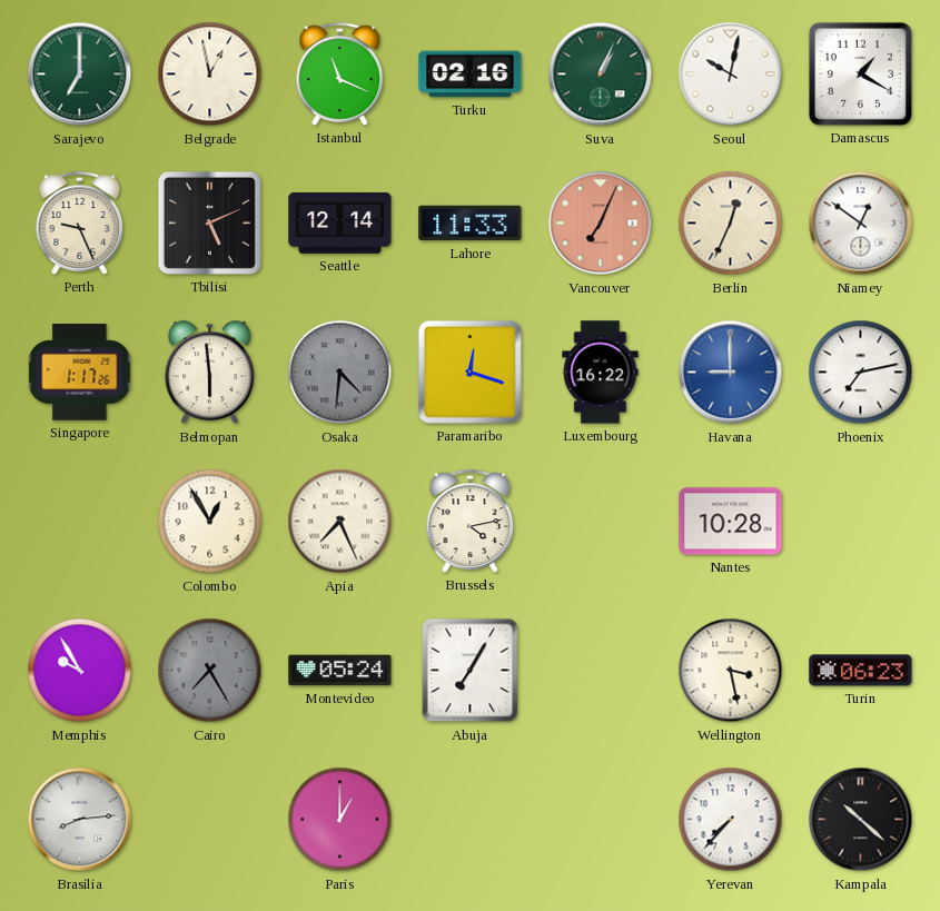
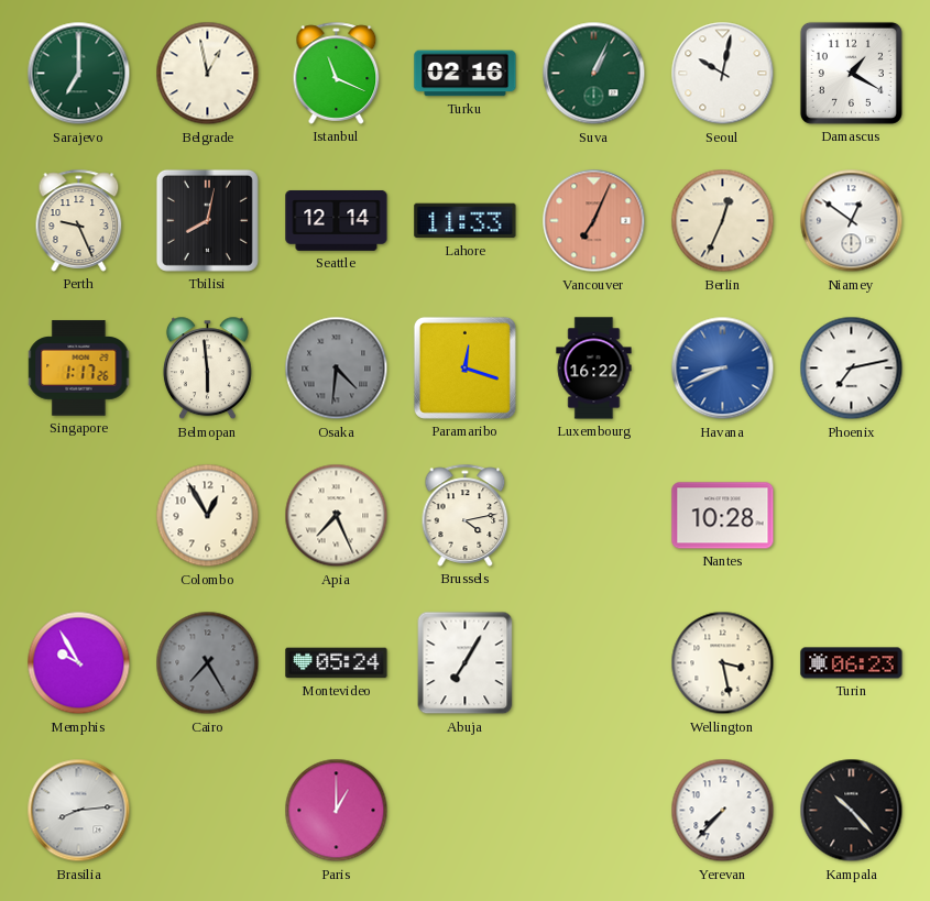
Tbilisi: 5:11 -> 8:02 (207, 220)
Havana: 9:00 -> 8:41 (723, 369)
Kampala: 10:22 -> 10:23 (852, 811)
